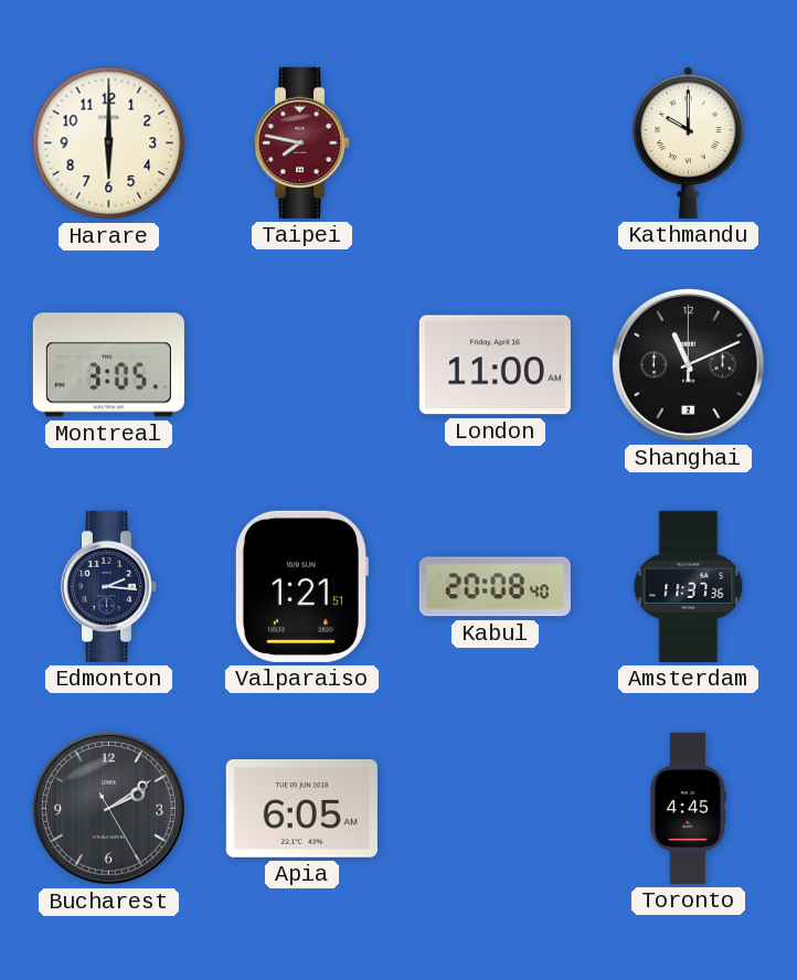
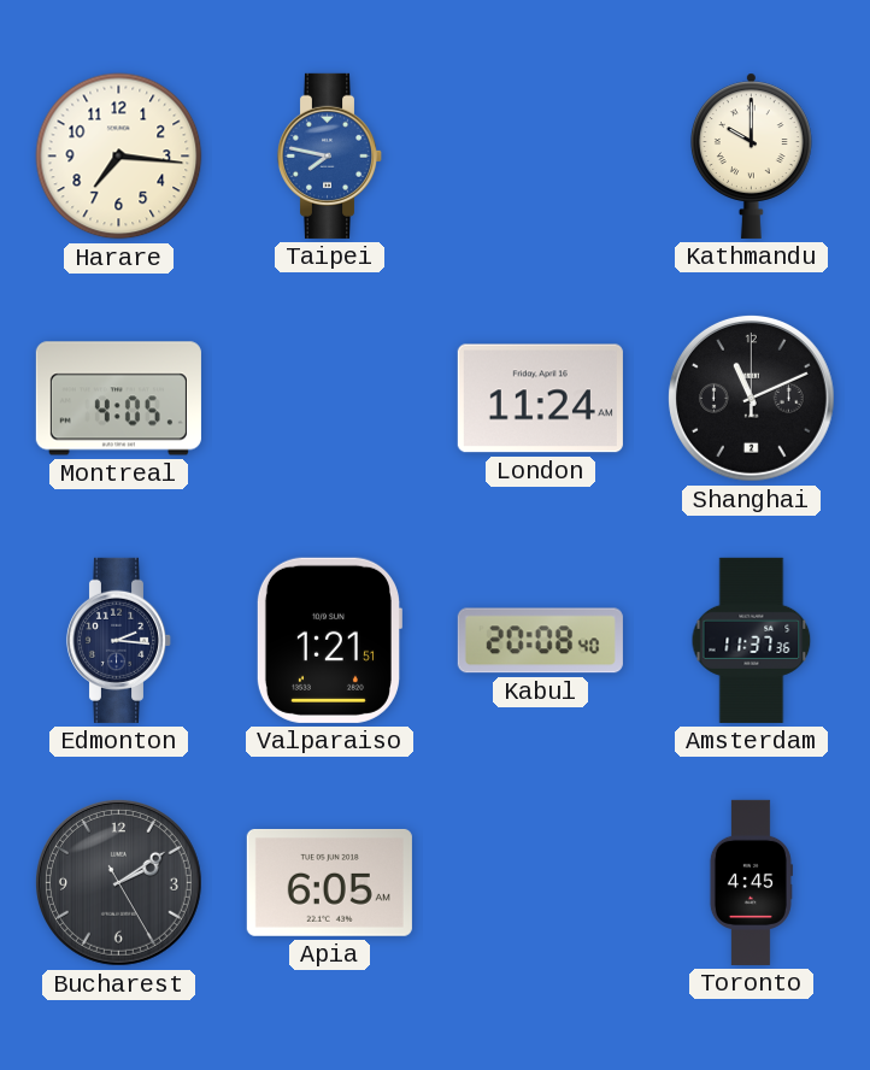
Harare: 6:00 -> 7:16 (119, 157)
Taipei dial: burgundy -> blue (330, 155)
Montreal: 3:05 -> 4:05 (118, 399)
London: 11:00 -> 11:24 (540, 399)
